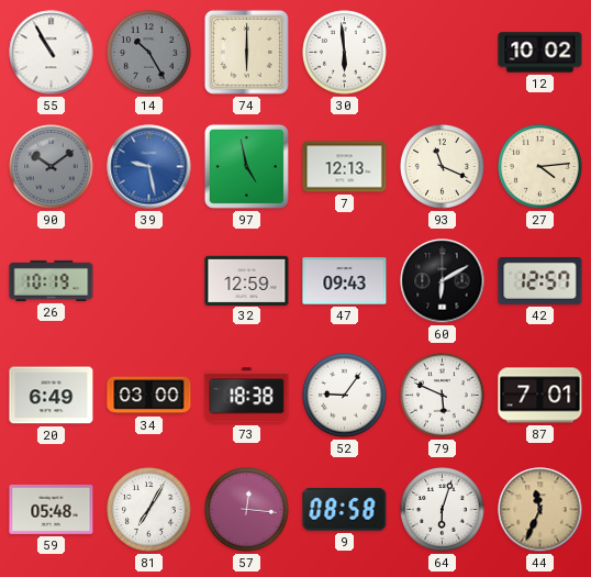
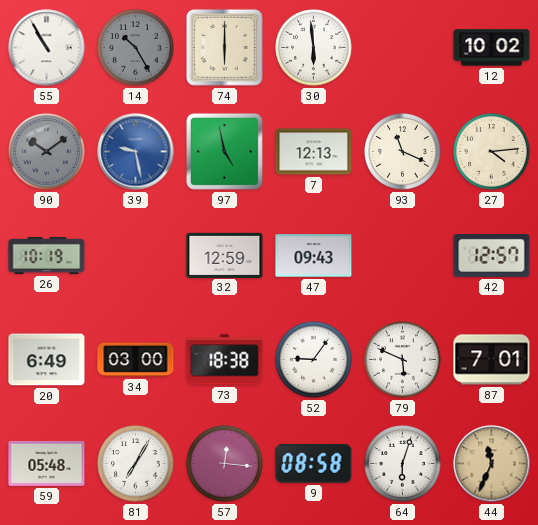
60: 6:10 -> none (443, 281)
